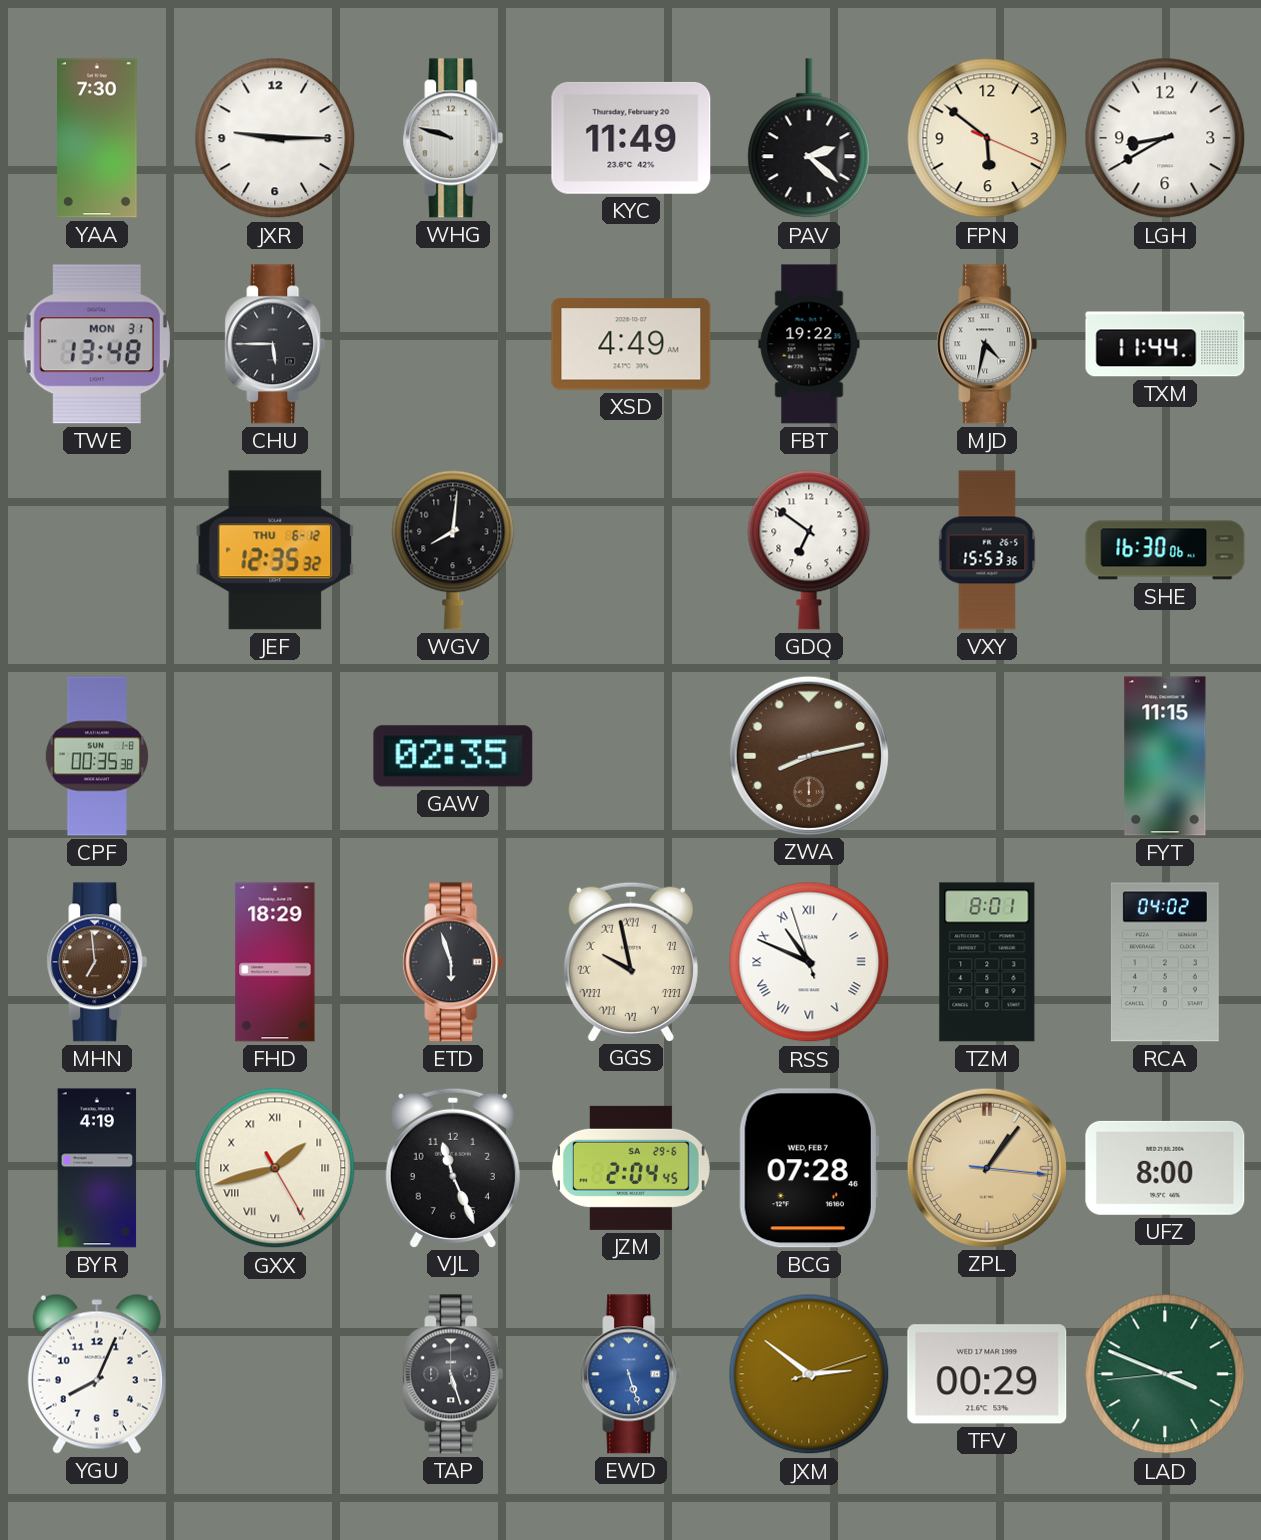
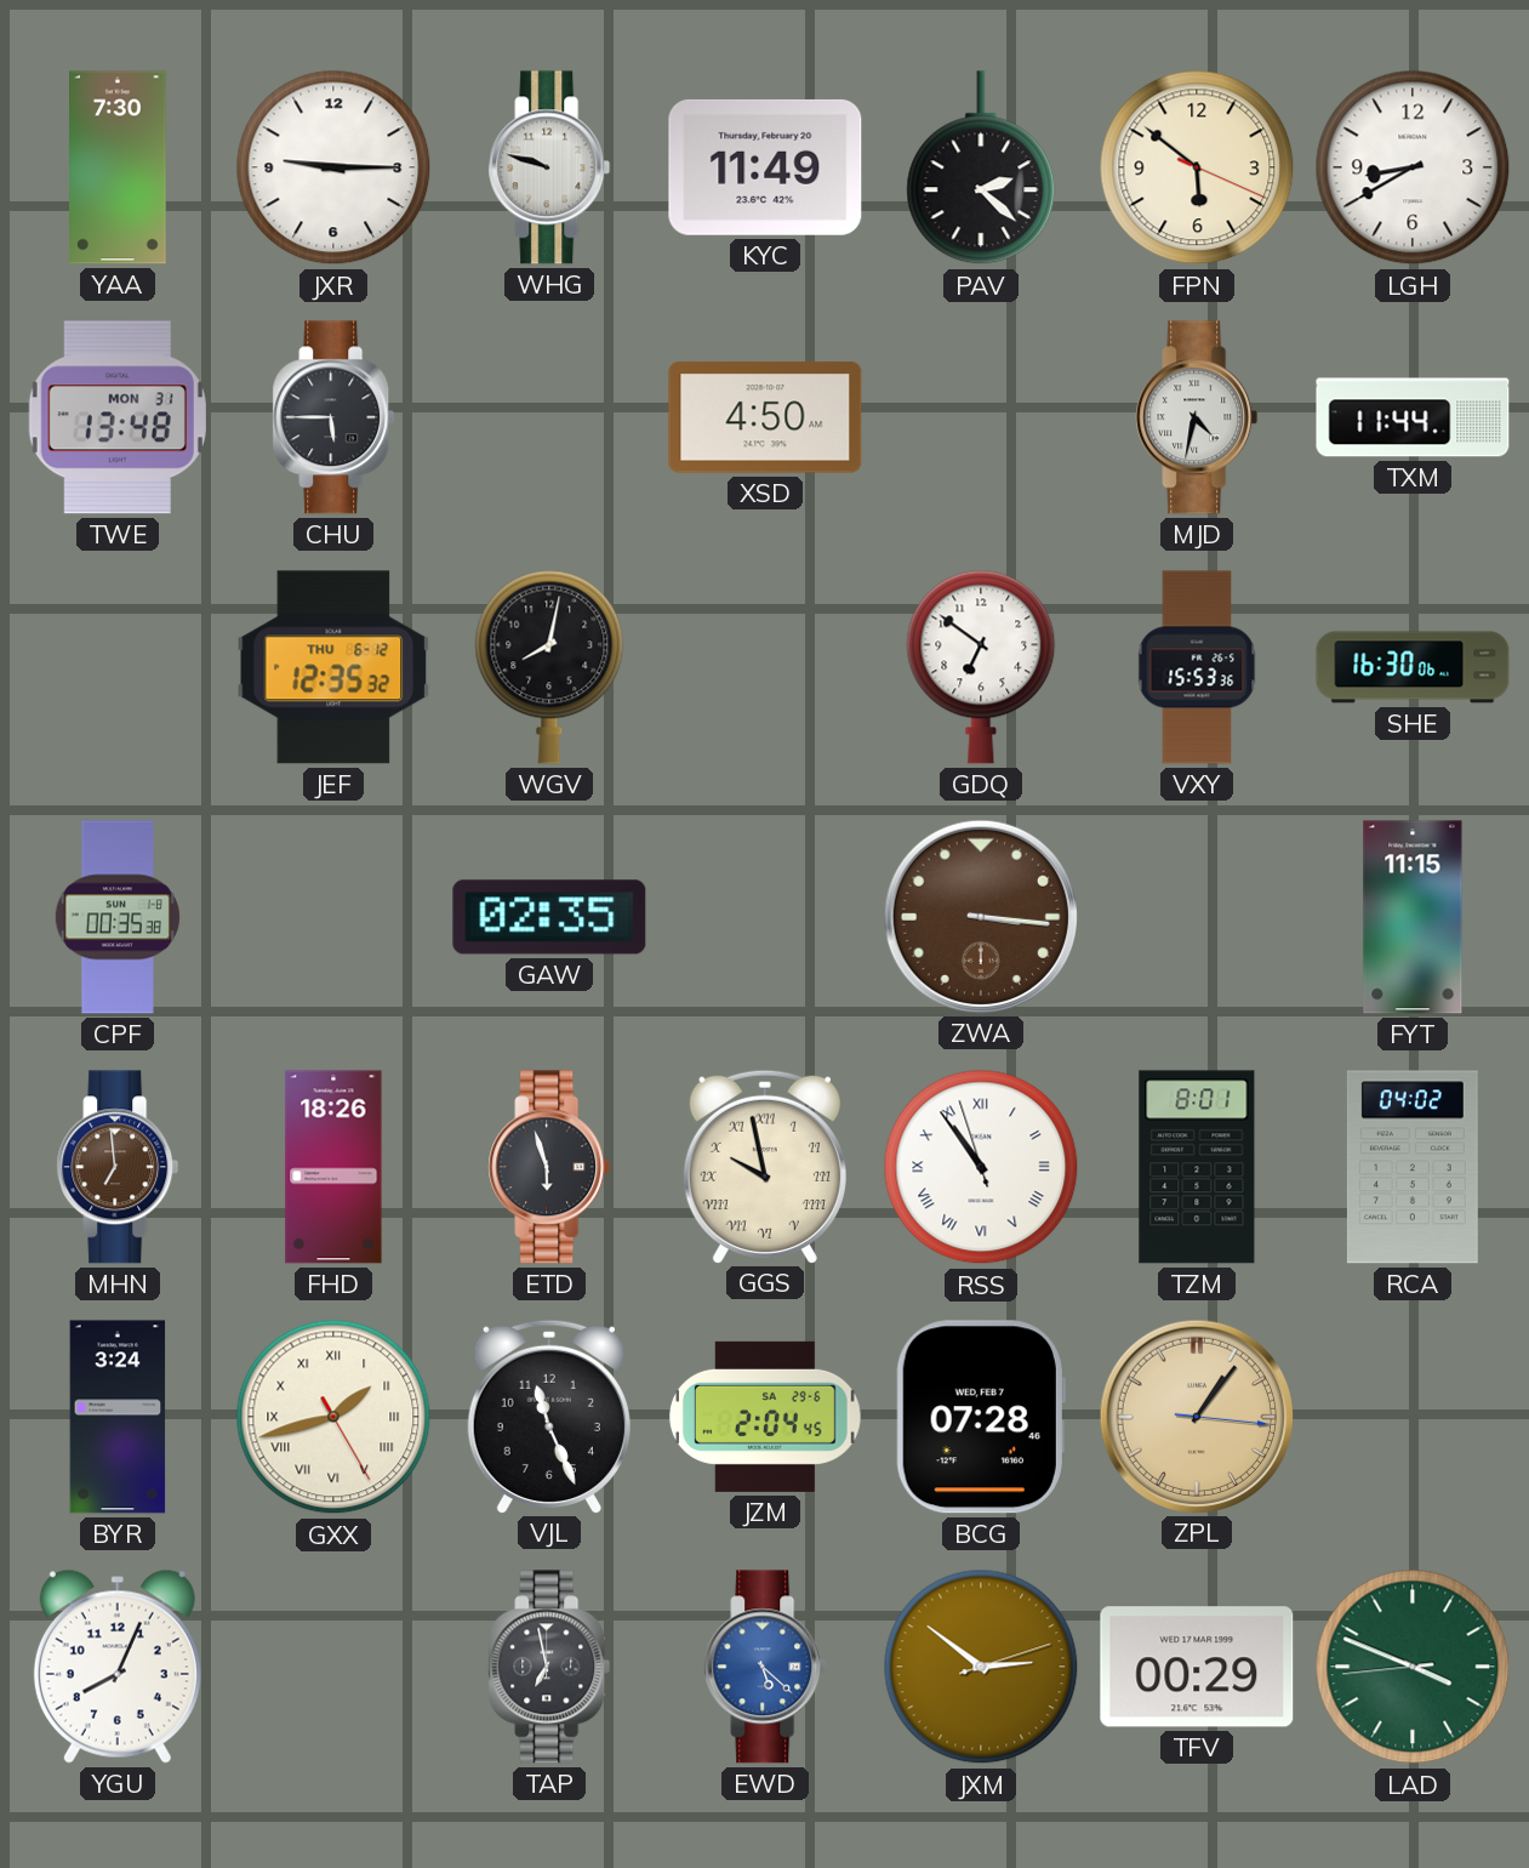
XSD: 4:49 -> 4:50 (765, 417)
FBT: 19:22 -> none (809, 344)
WGV: 8:01 -> 8:02 (549, 667)
ZWA: 8:13 -> 3:16 (980, 916)
FHD: 18:29 -> 18:26 (333, 1167)
RSS: 10:48 -> 10:53 (981, 1167)
BYR: 4:19 -> 3:24 (118, 1417)
UFZ: 8:00 -> none (1165, 1168)
TAP: 5:27 -> 6:58 (549, 1667)
EWD: 5:27 -> 5:22 (765, 1667)
